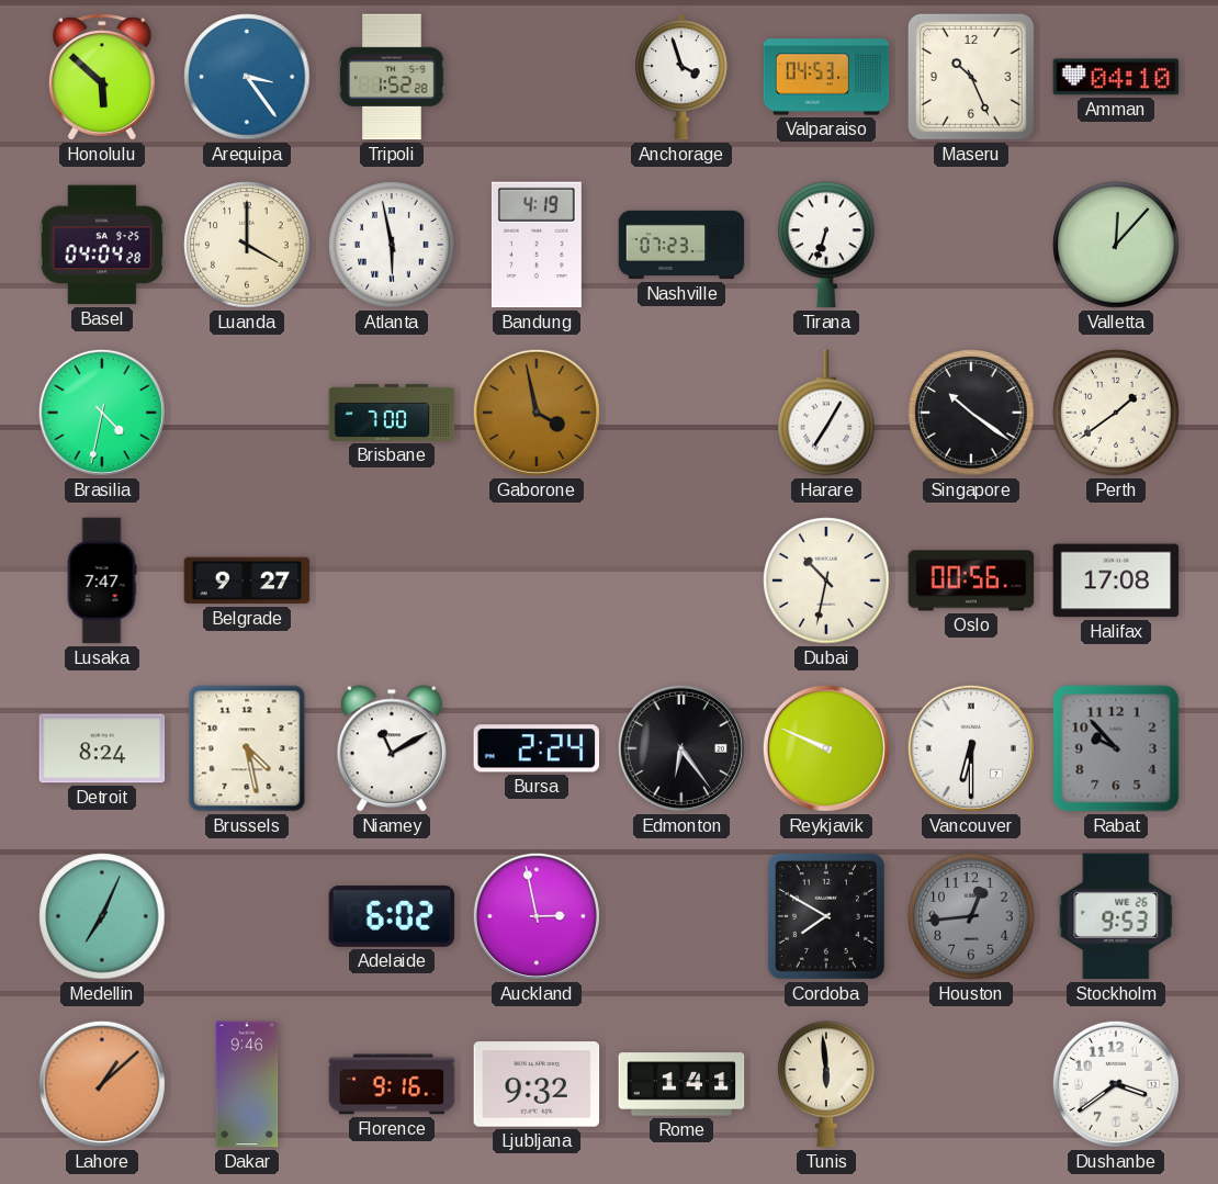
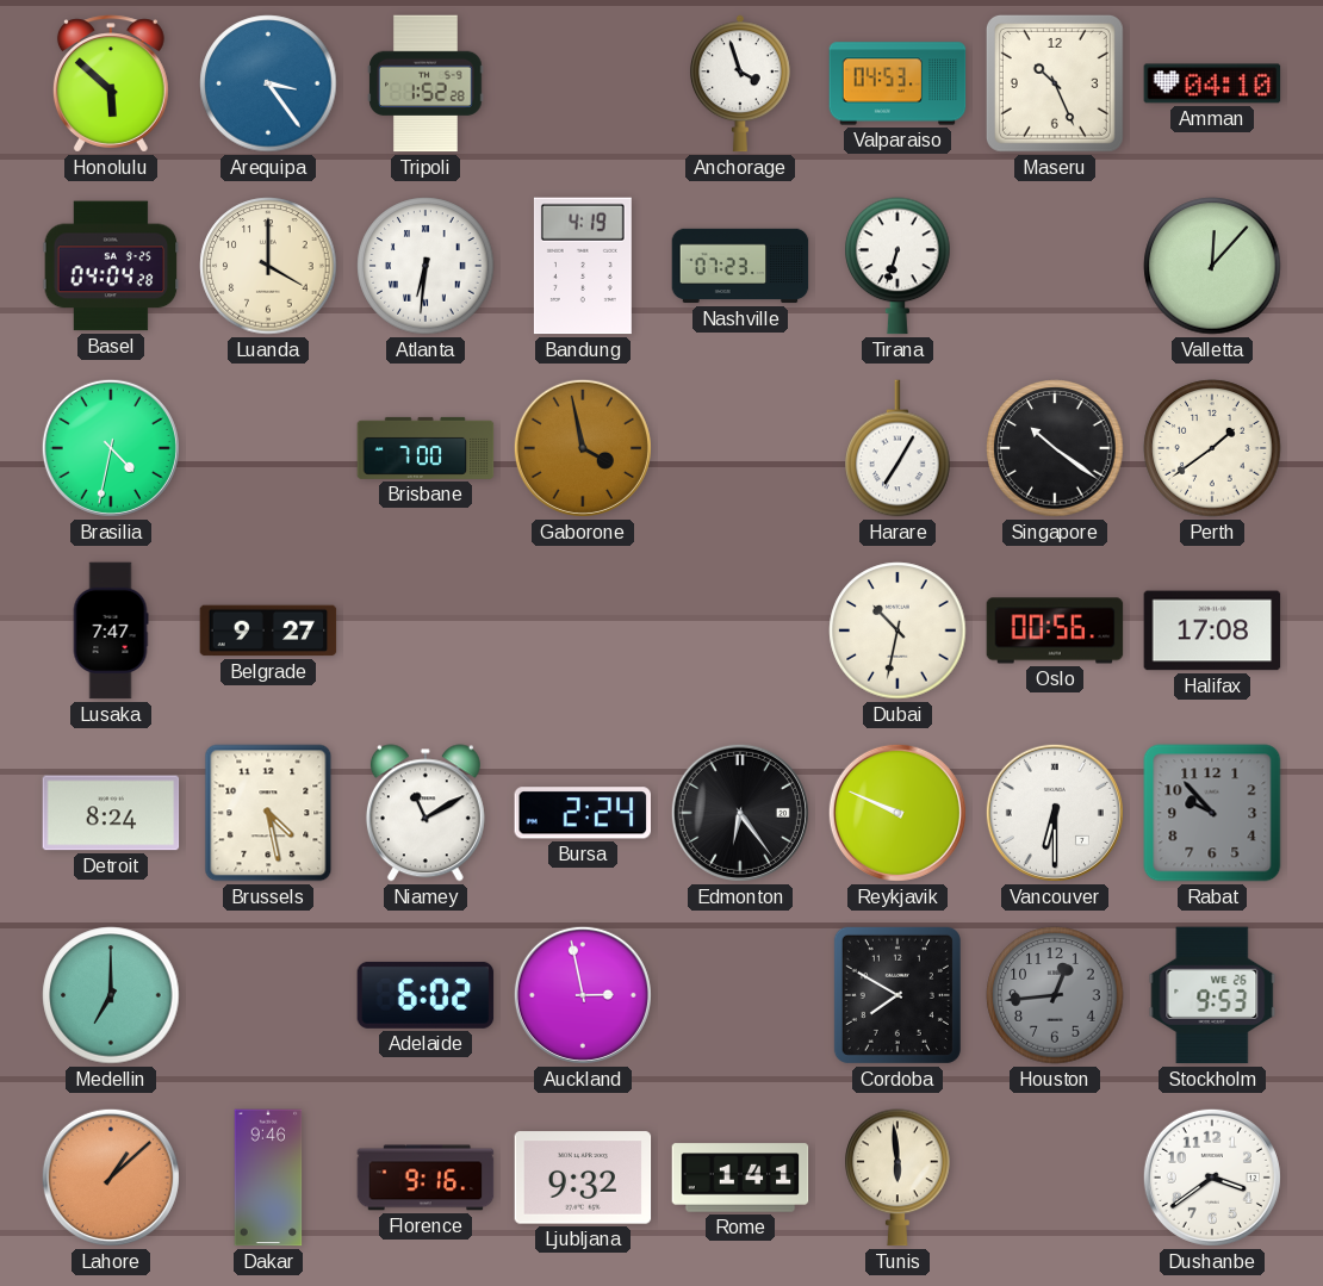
Atlanta: 5:58 -> 6:31 (426, 266)
Medellin: 7:04 -> 7:00 (111, 995)
